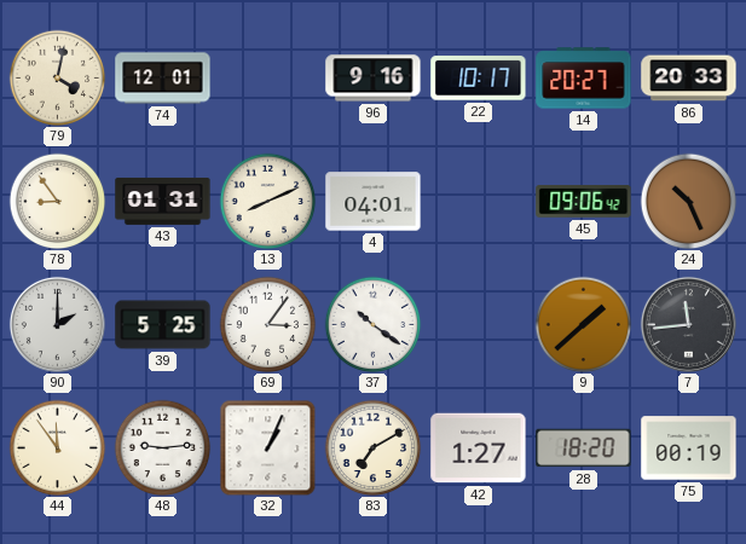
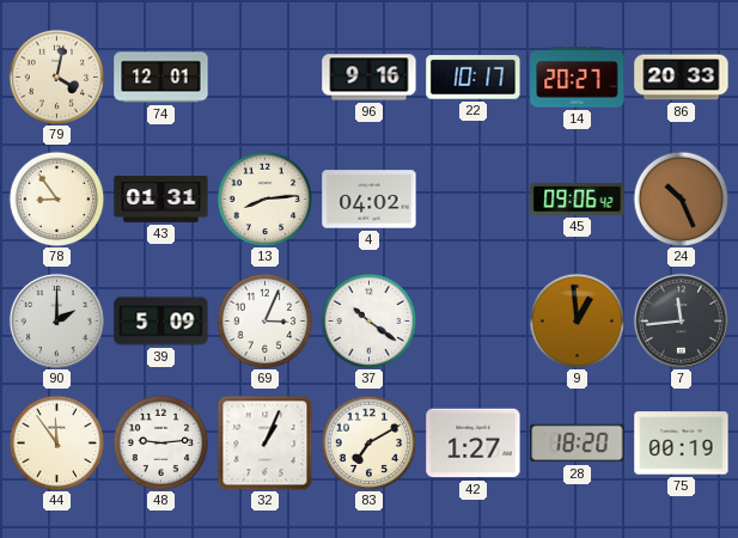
13: 8:11 -> 8:14 (264, 198)
4: 04:01 -> 04:02 (370, 200)
39: 5:25 -> 5:09 (161, 322)
69: 3:06 -> 3:04 (264, 320)
9: 1:38 -> 12:59 (577, 320)
